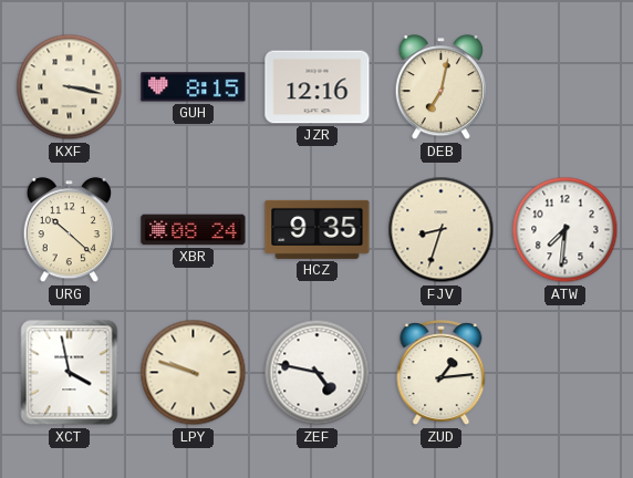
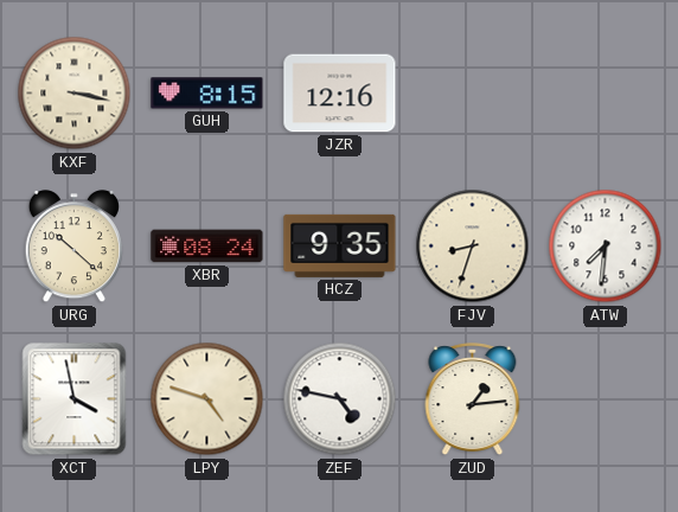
DEB: 7:02 -> none (440, 87)
LPY: 9:48 -> 4:48 (207, 399)
